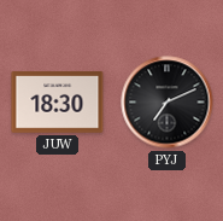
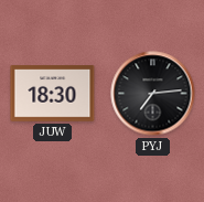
PYJ: 7:11 -> 7:14 (153, 94)
